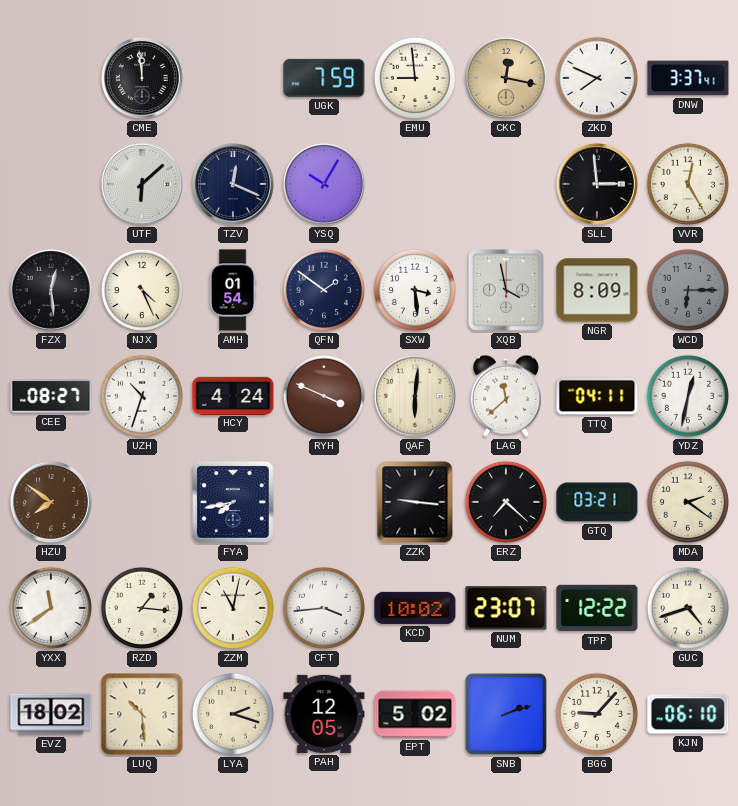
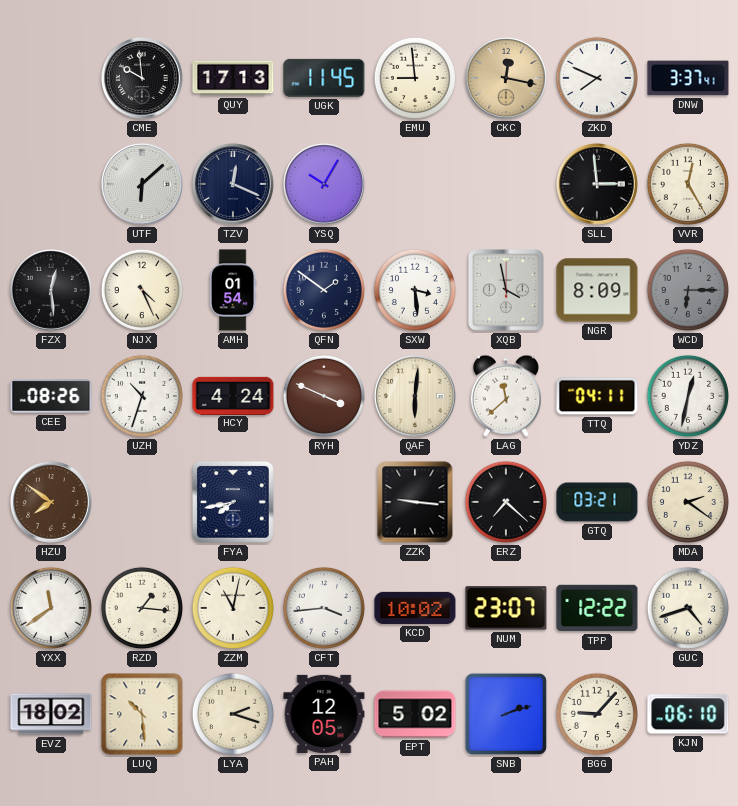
CME: 11:59 -> 9:59 (142, 78)
QUY: none -> 17:13 (233, 78)
UGK: 7:59 -> 11:45 (324, 78)
CEE: 08:27 -> 08:26 (51, 396)
